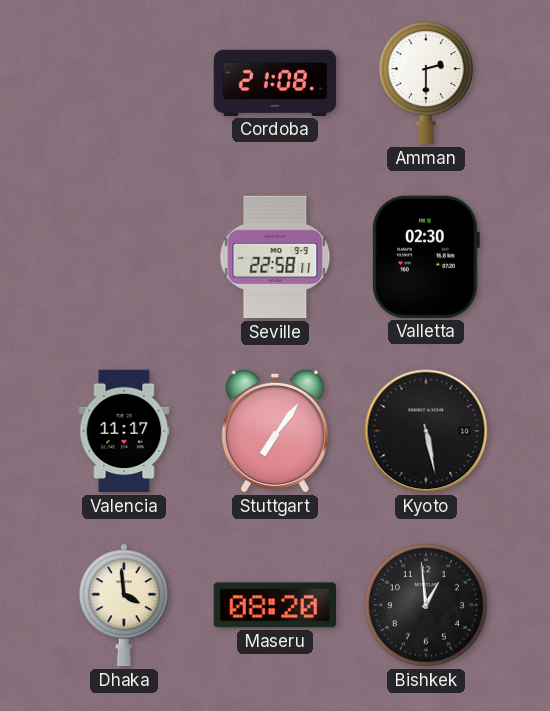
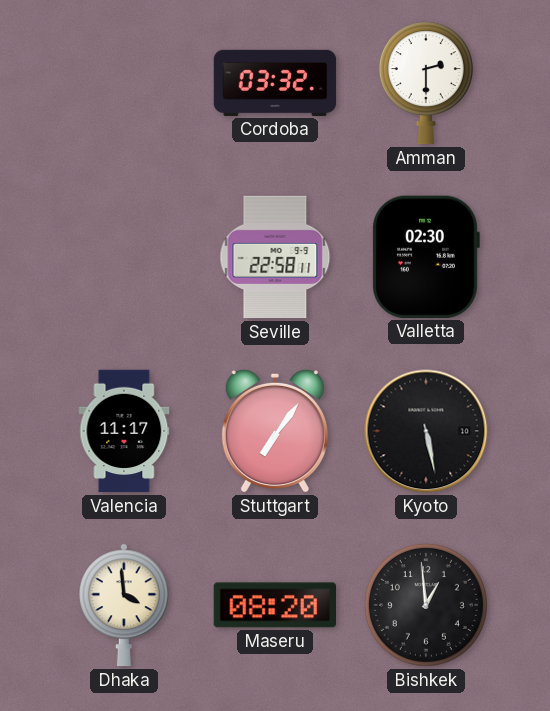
Cordoba: 21:08 -> 03:32 (275, 83)
